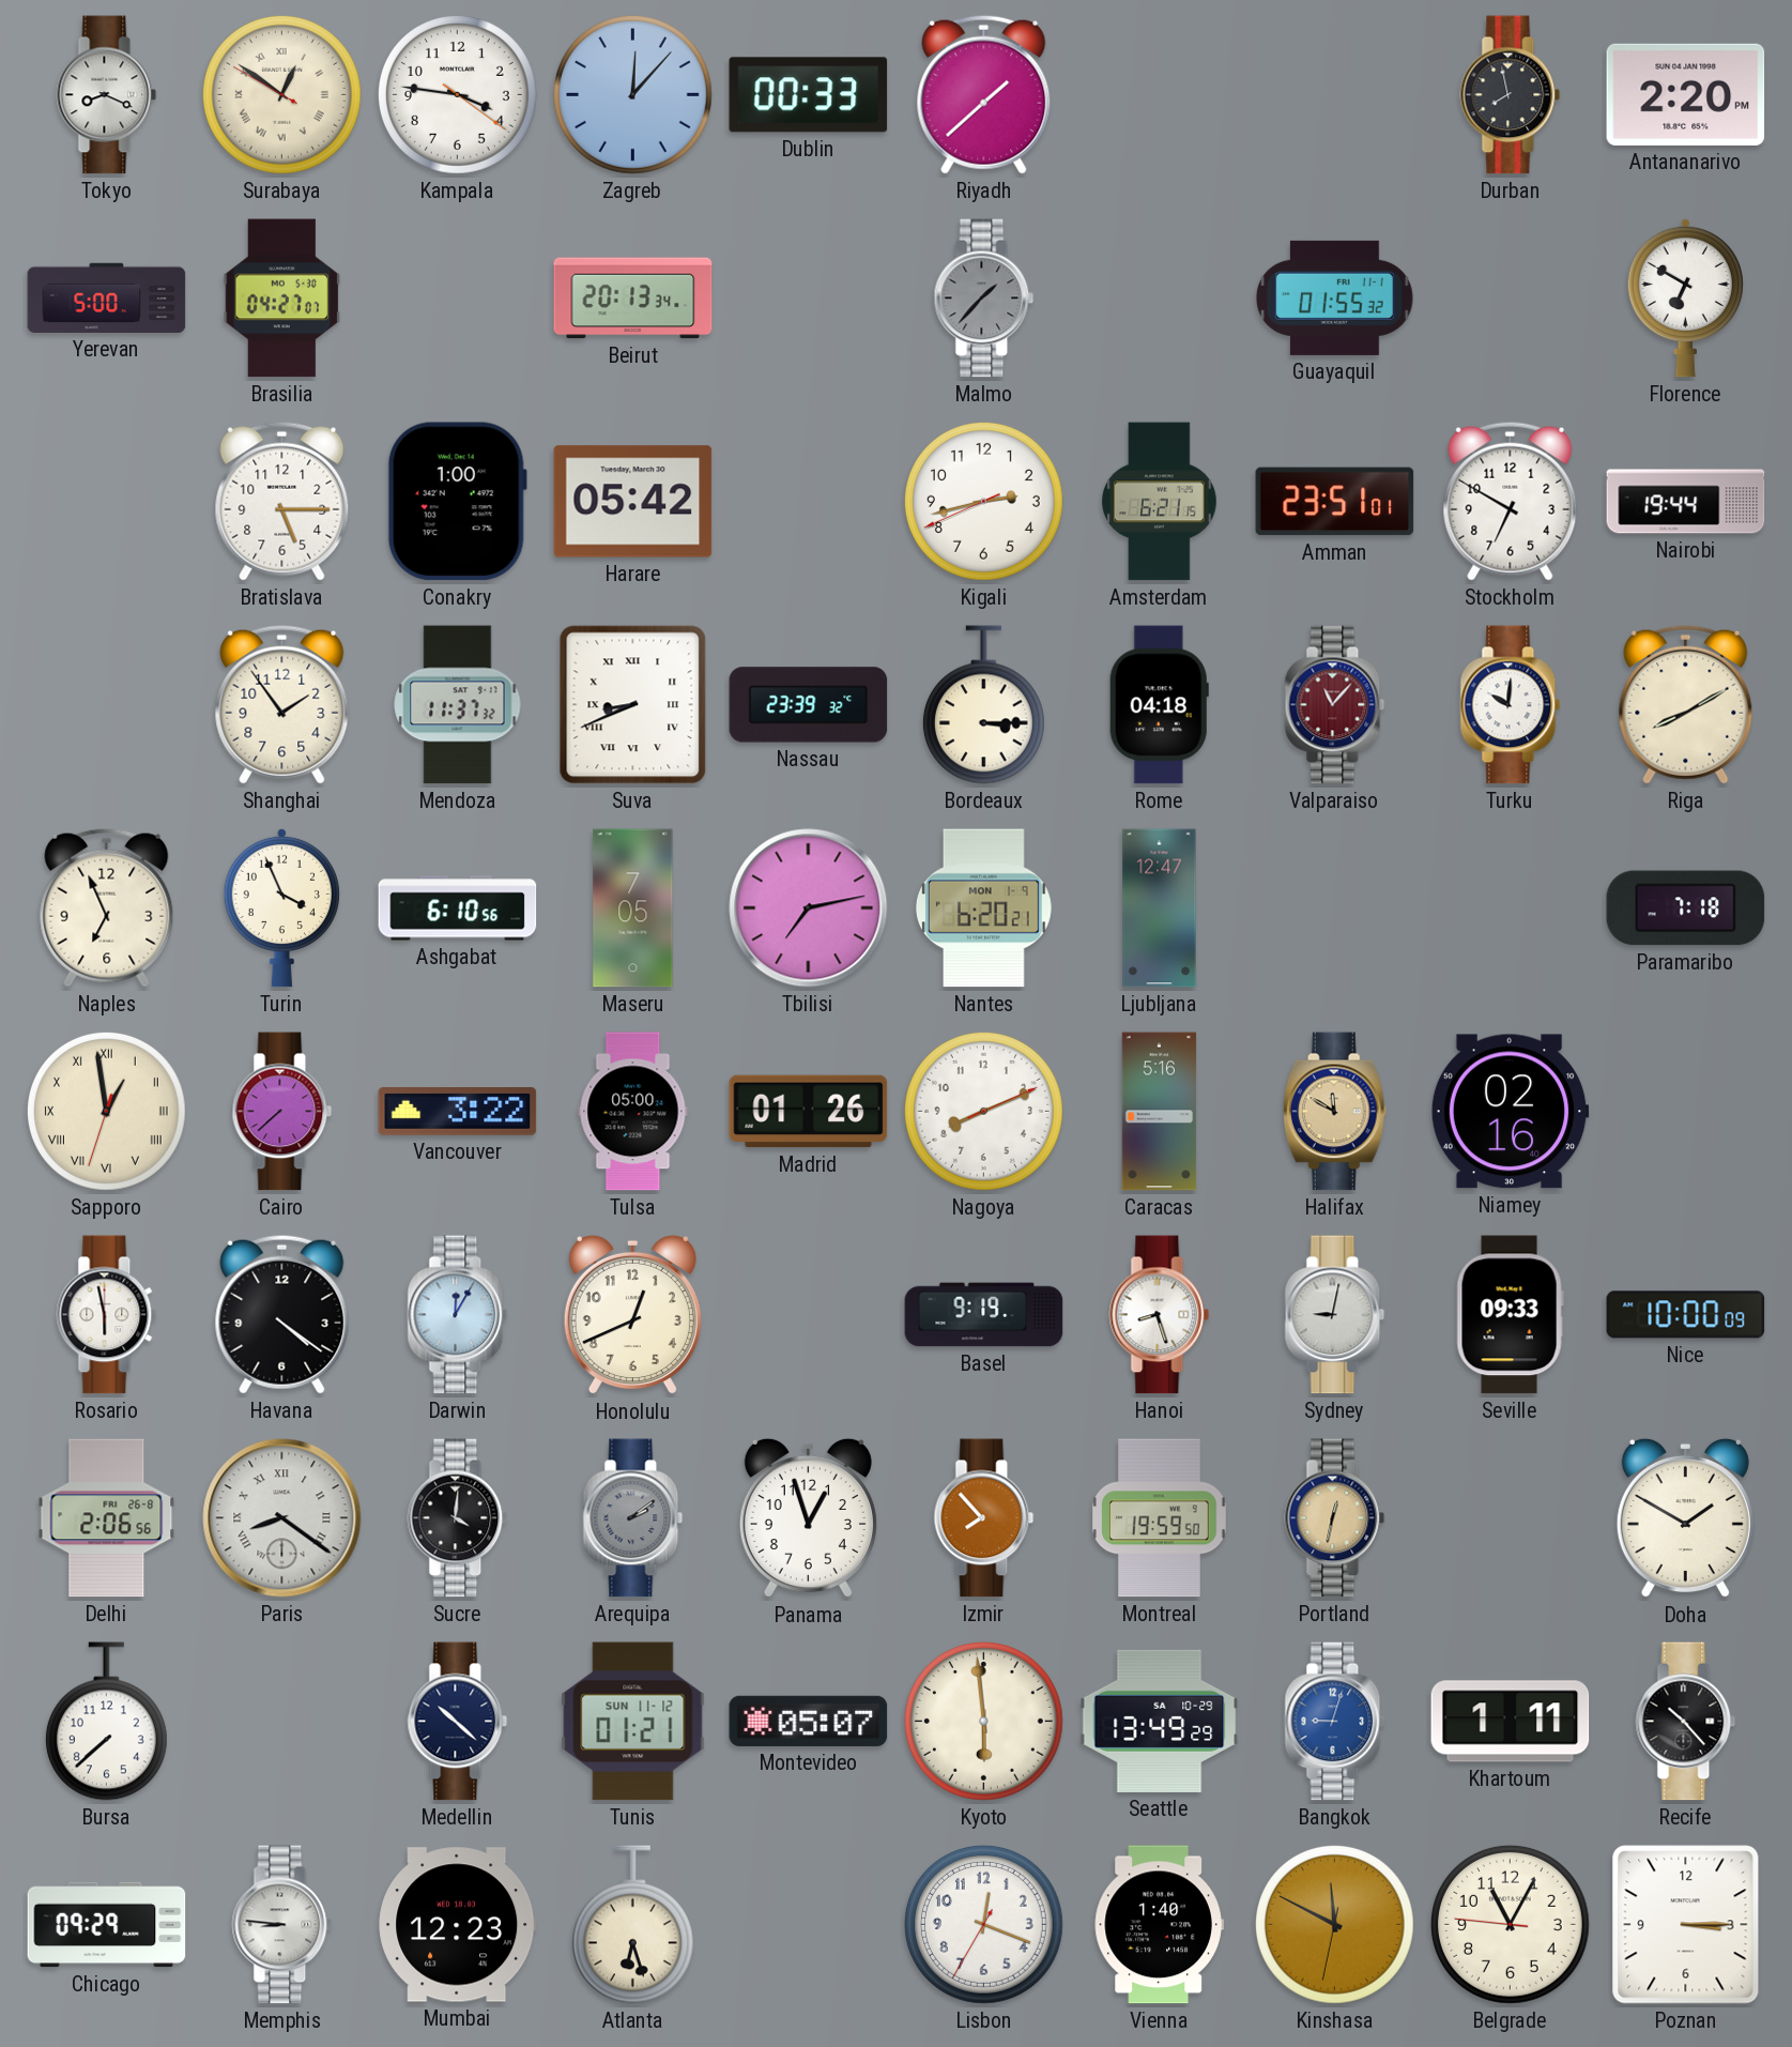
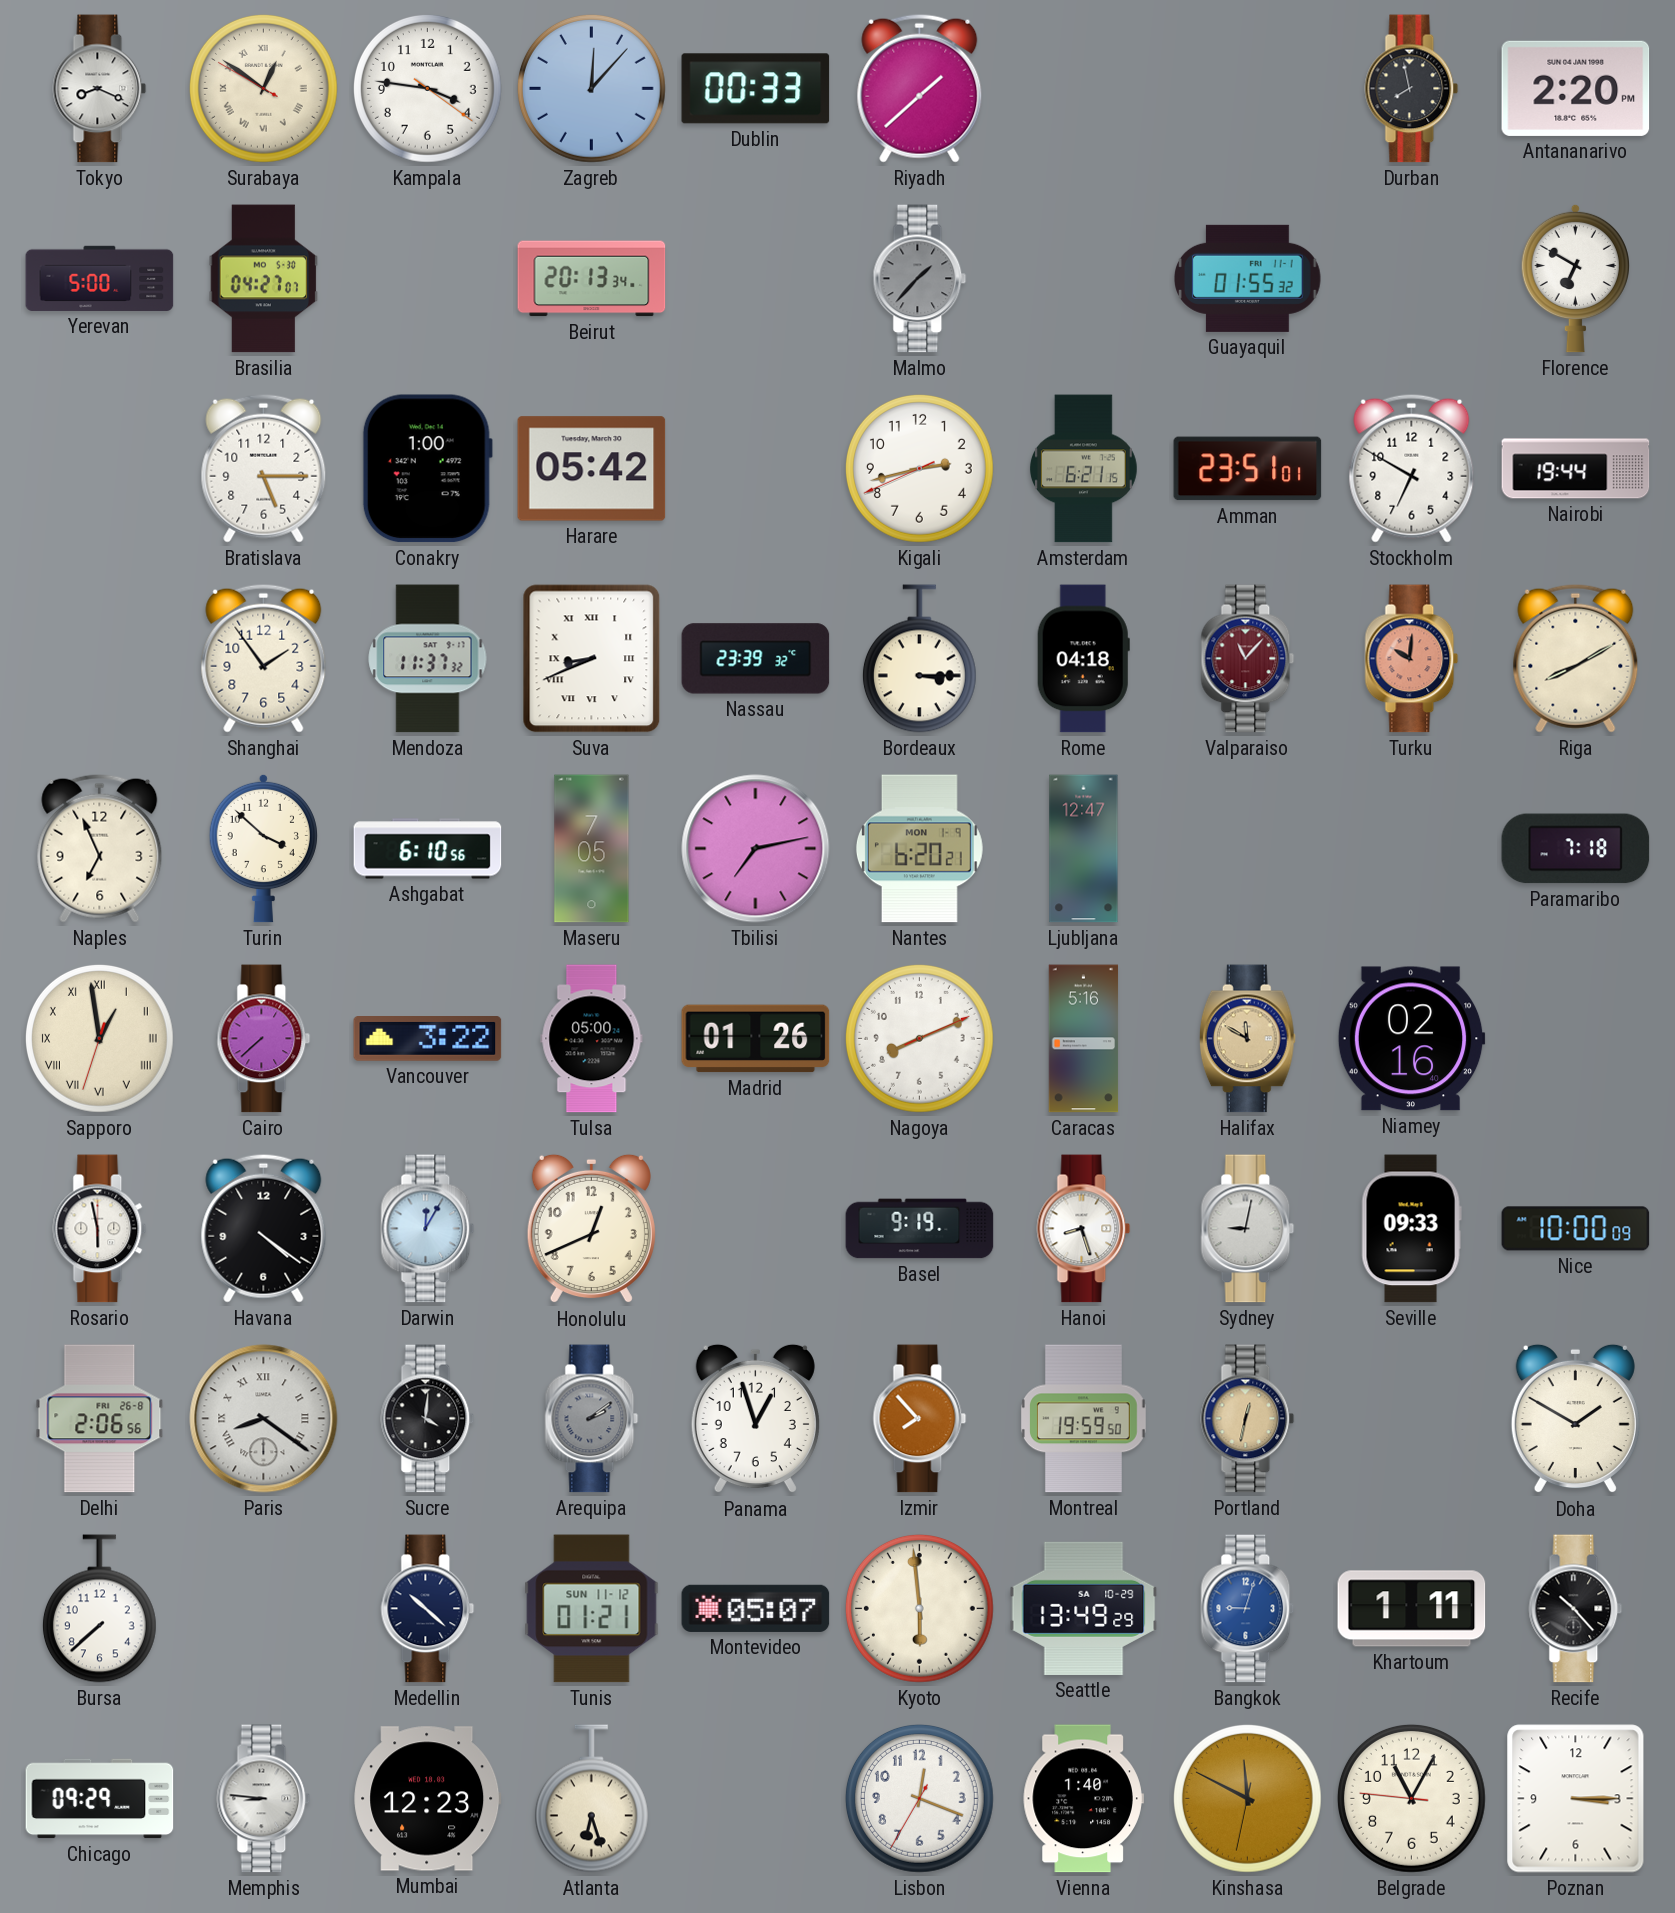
Turku dial: white -> salmon (1412, 659)
Turin: 3:56 -> 3:52 (263, 848)
